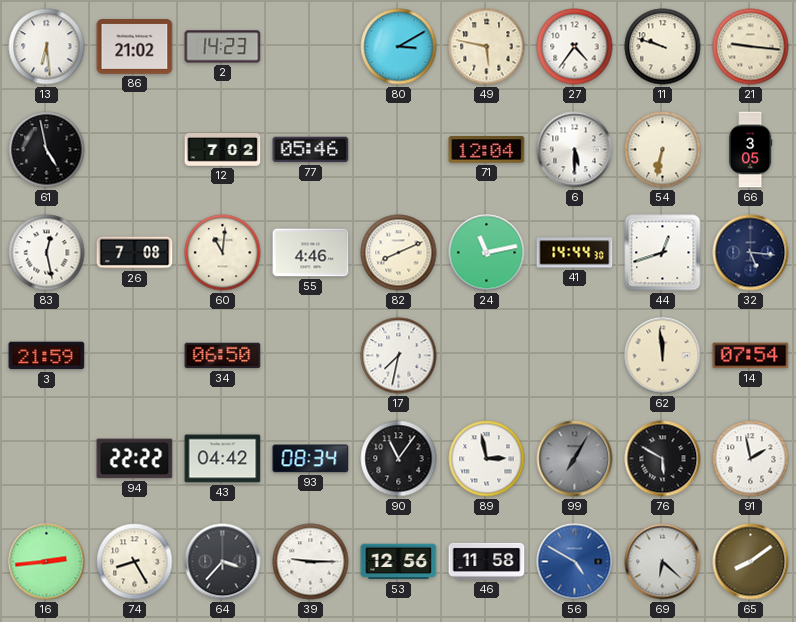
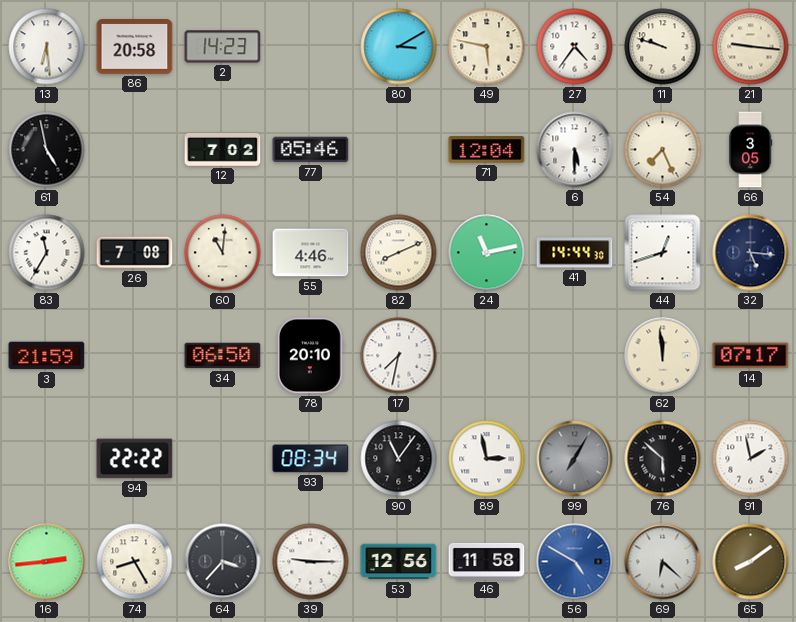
86: 21:02 -> 20:58 (135, 47)
54: 6:32 -> 7:26 (663, 150)
83: 12:28 -> 11:35 (47, 253)
78: none -> 20:10 (310, 356)
14: 07:54 -> 07:17 (751, 356)
43: 04:42 -> none (223, 459)
76: 5:50 -> 5:52 (663, 459)
